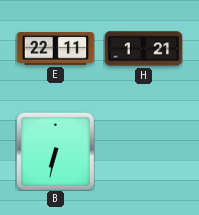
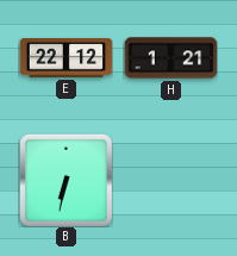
E: 22:11 -> 22:12 (66, 58)
